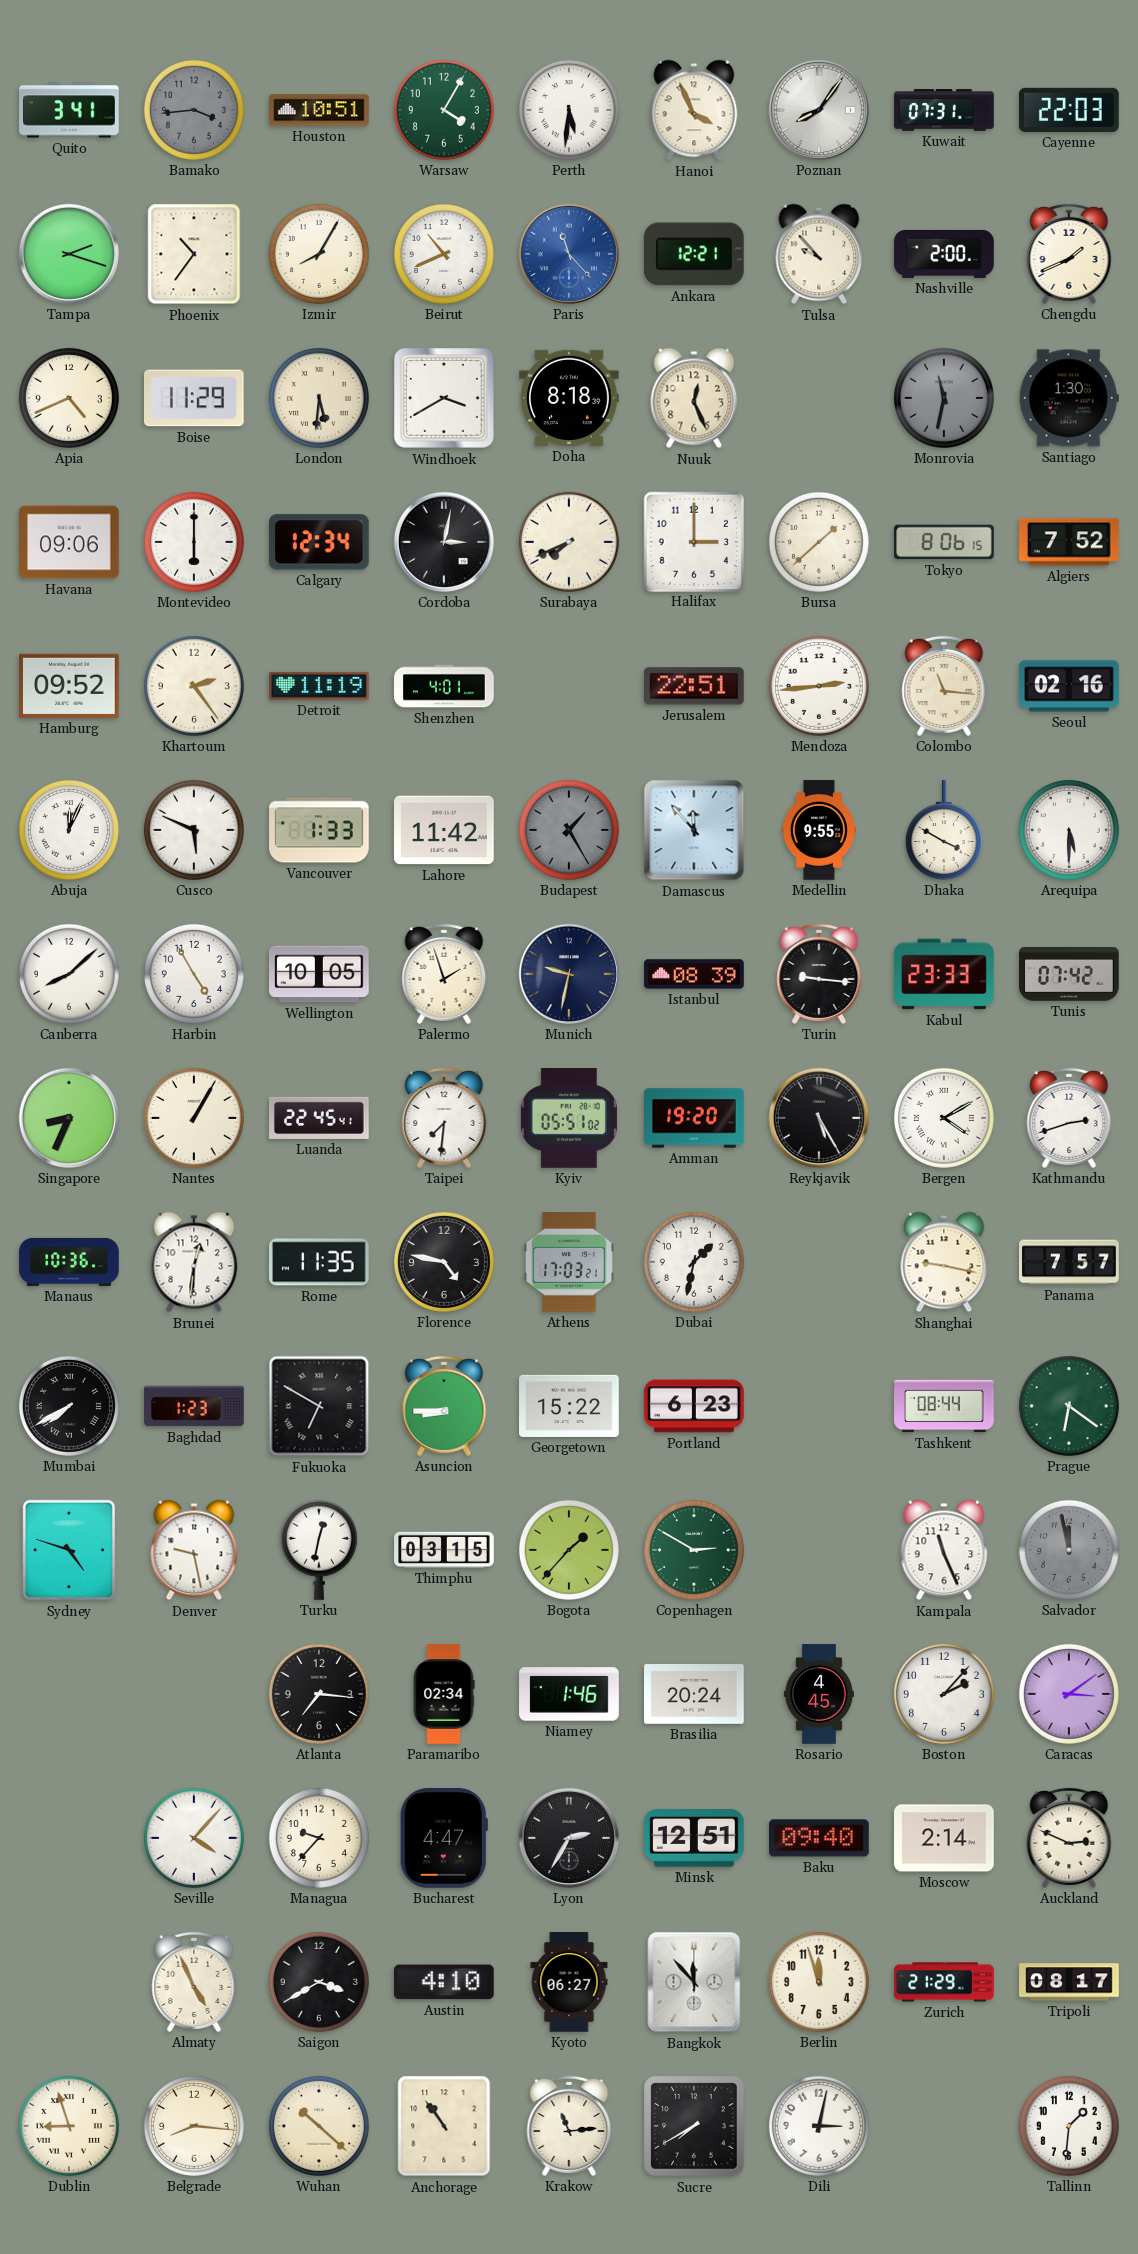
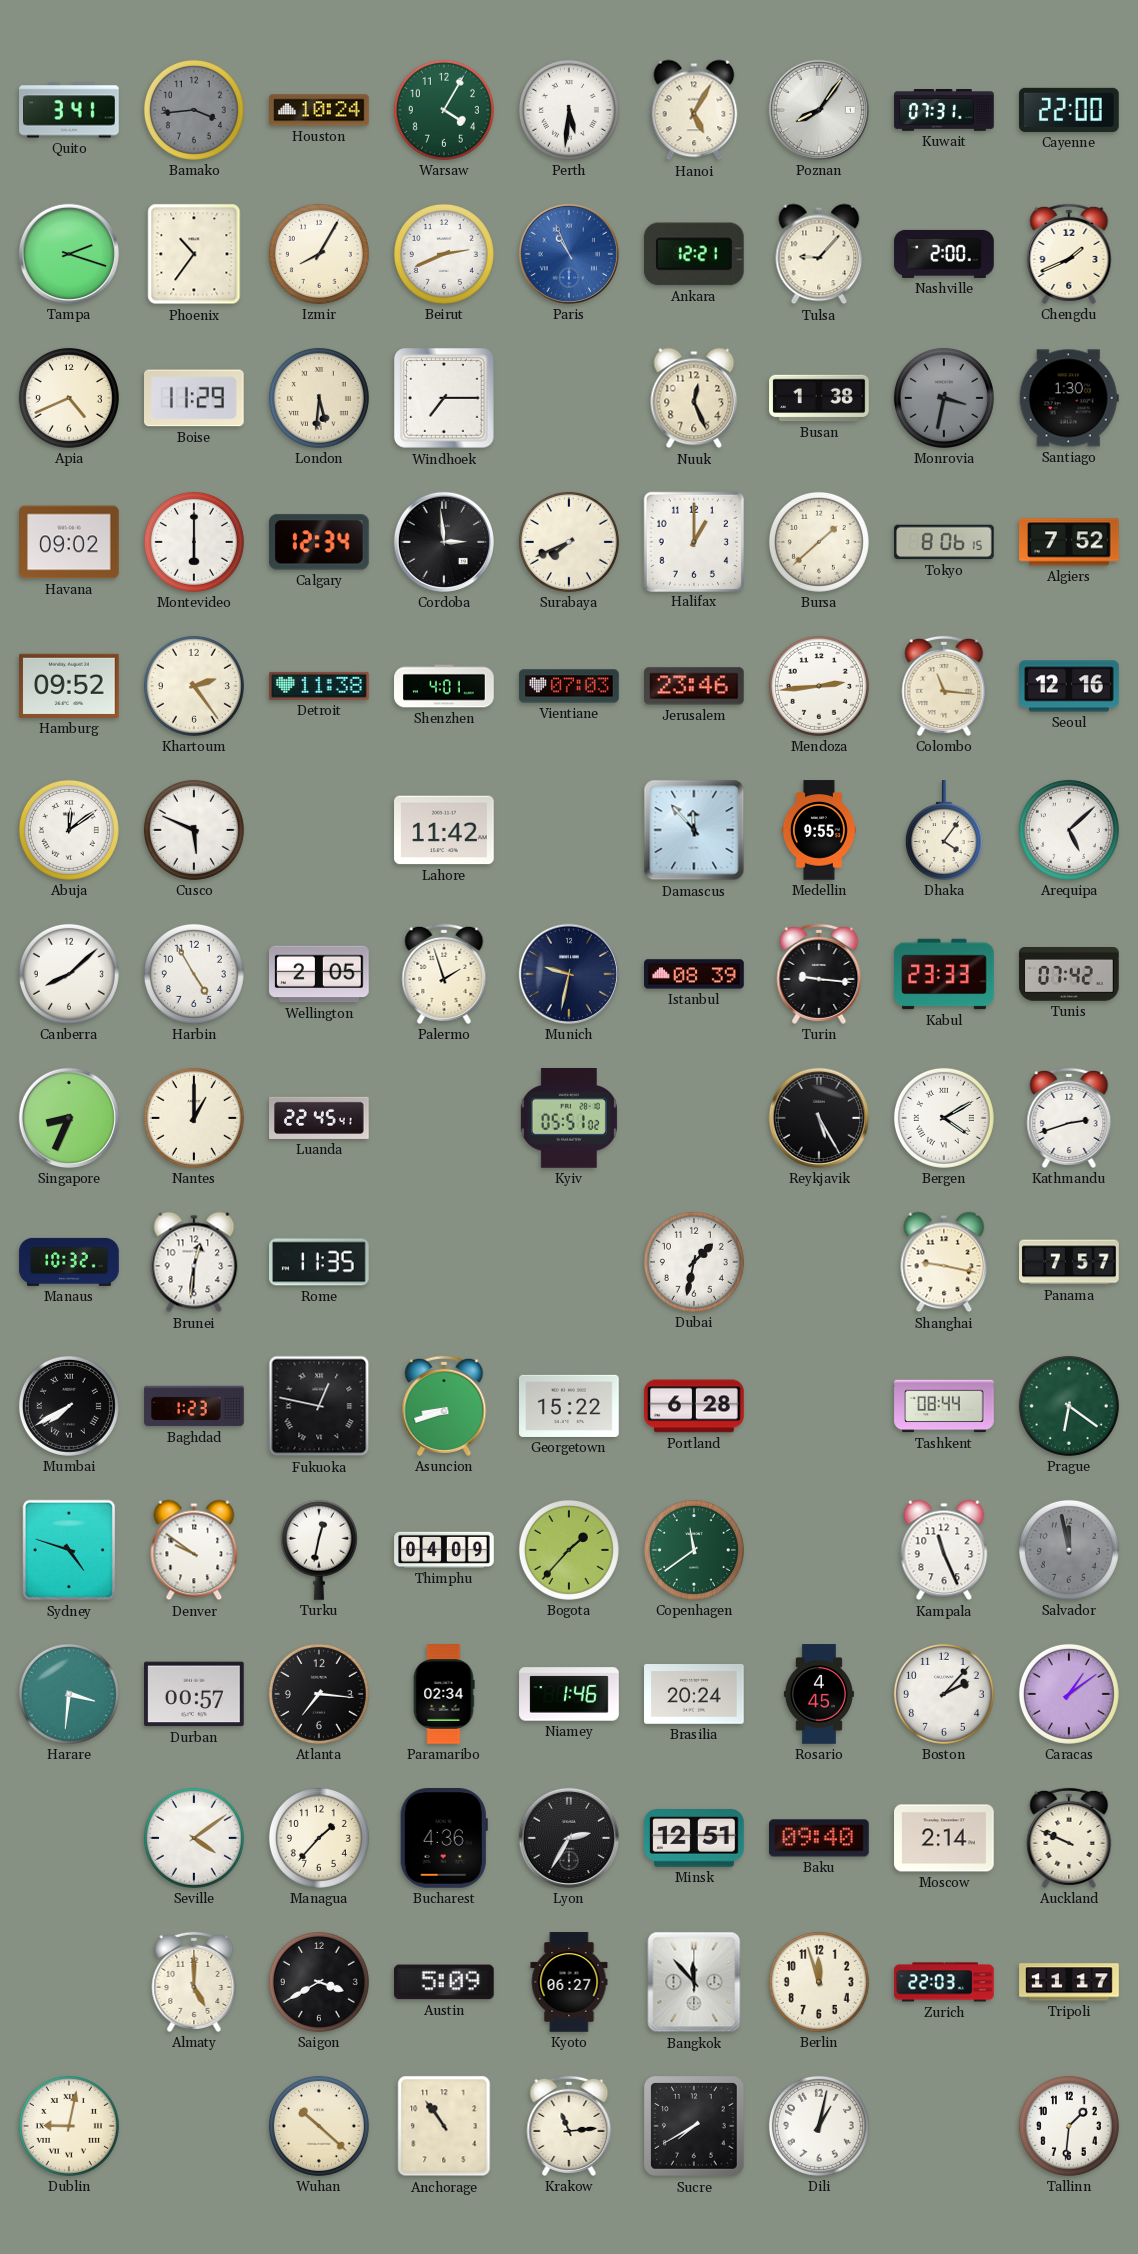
Houston: 10:51 -> 10:24 (319, 110)
Hanoi: 3:56 -> 5:05 (694, 110)
Cayenne: 22:03 -> 22:00 (1069, 110)
Beirut: 10:41 -> 2:41 (444, 254)
Paris: 11:23 -> 10:56 (569, 254)
Tulsa: 9:53 -> 9:07 (819, 254)
Windhoek: 3:40 -> 7:15 (444, 398)
Doha: 8:18 -> none (569, 398)
Busan: none -> 1:38 (819, 398)
Monrovia: 11:32 -> 3:32 (944, 398)
Havana: 09:06 -> 09:02 (69, 542)
Cordoba: 3:02 -> 2:59 (444, 542)
Halifax: 3:00 -> 1:00 (693, 541)
Detroit: 11:19 -> 11:38 (320, 686)
Vientiane: none -> 07:03 (569, 686)
Jerusalem: 22:51 -> 23:46 (695, 686)
Seoul: 02:16 -> 12:16 (1069, 686)
Abuja: 12:04 -> 12:09 (69, 830)
Vancouver: 1:33 -> none (319, 830)
Budapest: 1:25 -> none (569, 830)
Dhaka: 3:50 -> 4:06 (944, 830)
Arequipa: 5:30 -> 5:08 (1069, 830)
Wellington: 10:05 -> 2:05 (320, 974)
Nantes: 1:05 -> 1:00 (194, 1118)
Taipei: 7:31 -> none (444, 1118)
Amman: 19:20 -> none (694, 1118)
Manaus: 10:36 -> 10:32 (69, 1262)
Florence: 4:47 -> none (444, 1262)
Athens: 17:03 -> none (569, 1262)
Fukuoka: 6:50 -> 12:47 (319, 1406)
Asuncion: 8:45 -> 8:42 (444, 1406)
Portland: 6:23 -> 6:28 (694, 1406)
Denver: 9:28 -> 9:51 (194, 1550)
Thimphu: 03:15 -> 04:09 (444, 1550)
Copenhagen: 2:50 -> 11:39 (694, 1550)
Harare: none -> 3:31 (69, 1694)
Durban: none -> 00:57 (195, 1694)
Caracas: 3:09 -> 1:09 (1069, 1694)
Seville: 4:07 -> 4:09 (194, 1838)
Managua: 9:37 -> 1:37 (319, 1838)
Bucharest: 4:47 -> 4:36 (444, 1839)
Auckland: 2:49 -> 9:49 (1069, 1838)
Almaty: 4:56 -> 5:00 (194, 1982)
Austin: 4:10 -> 5:09 (445, 1982)
Zurich: 21:29 -> 22:03 (944, 1982)
Tripoli: 08:17 -> 11:17 (1069, 1982)
Dublin: 8:57 -> 9:02 (69, 2126)
Belgrade: 8:16 -> none (194, 2126)
Dili: 3:02 -> 1:02 (819, 2126)
